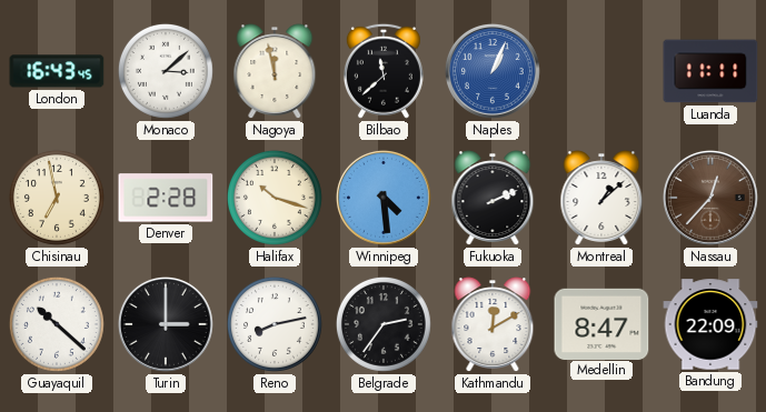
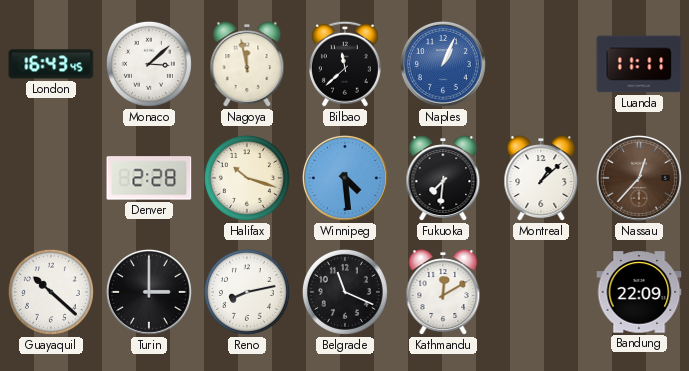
Chisinau: 6:58 -> none (57, 198)
Fukuoka: 2:11 -> 7:31 (443, 178)
Belgrade: 2:36 -> 11:19 (345, 292)
Medellin: 8:47 -> none (601, 323)
